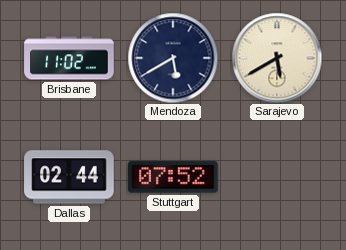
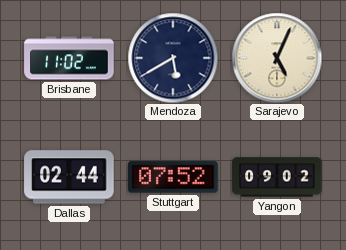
Sarajevo: 5:40 -> 5:04 (277, 58)
Yangon: none -> 09:02 (277, 177)
